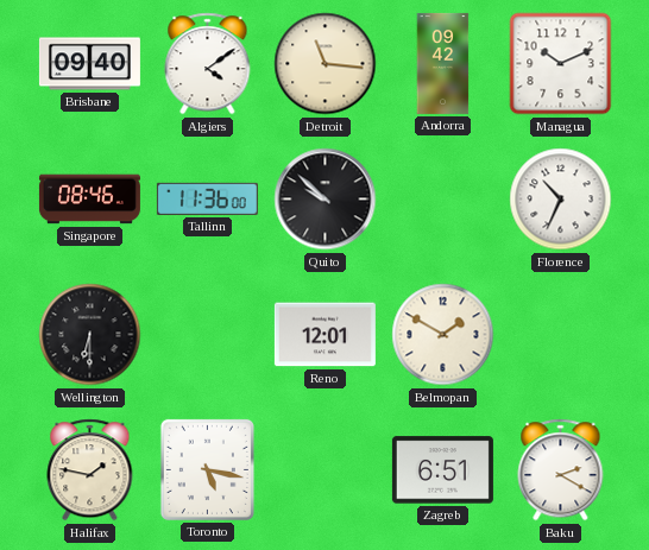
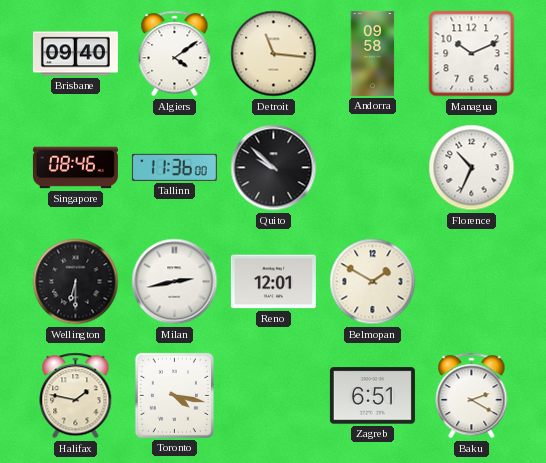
Andorra: 09:42 -> 09:58 (373, 53)
Milan: none -> 2:43 (175, 282)
Toronto: 5:17 -> 4:17 (174, 395)
